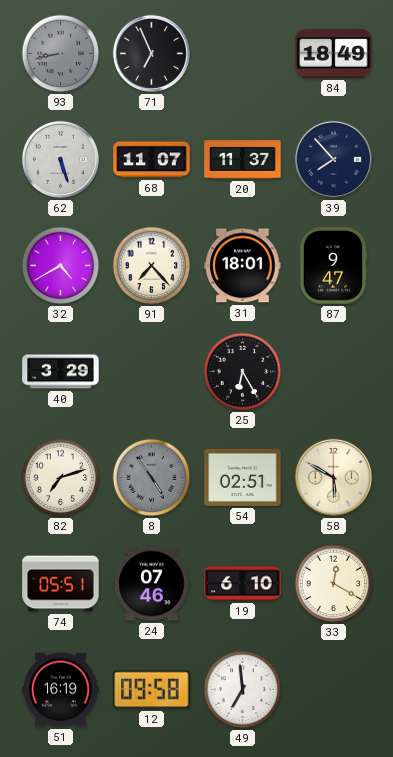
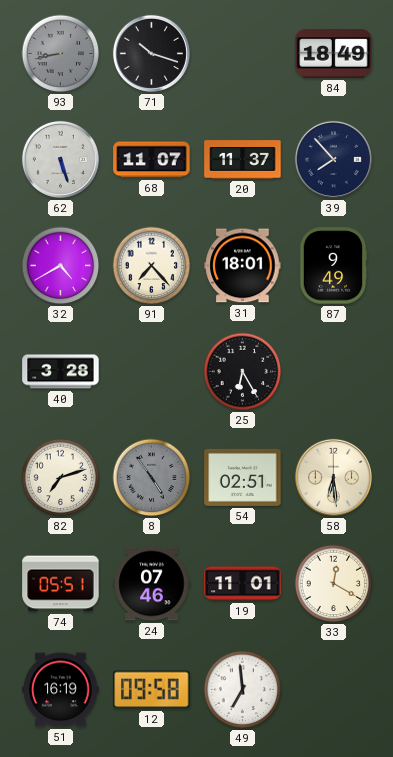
71: 6:56 -> 10:18 (151, 53)
87: 9:47 -> 9:49 (333, 266)
40: 3:29 -> 3:28 (61, 372)
58: 5:50 -> 6:29 (333, 477)
19: 6:10 -> 11:01 (243, 584)
